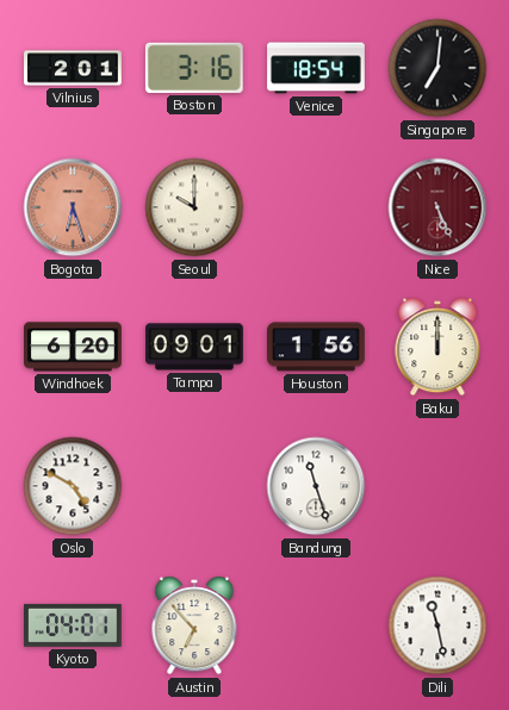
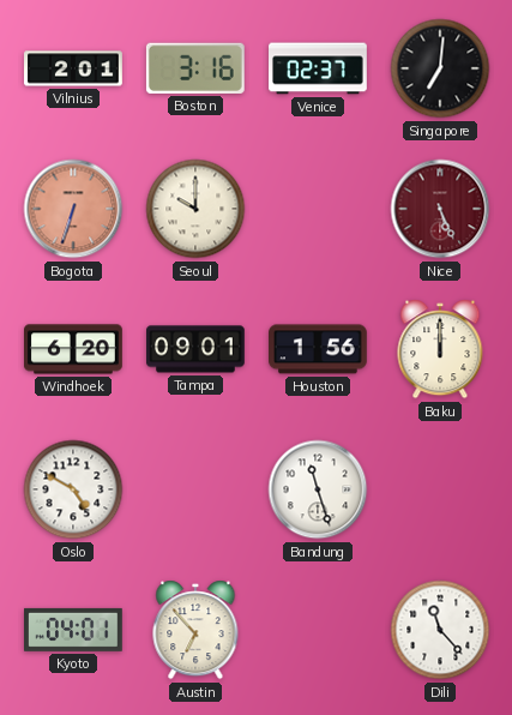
Venice: 18:54 -> 02:37 (318, 68)
Bogota: 6:27 -> 6:33 (73, 209)
Dili: 11:28 -> 11:23 (440, 630)
